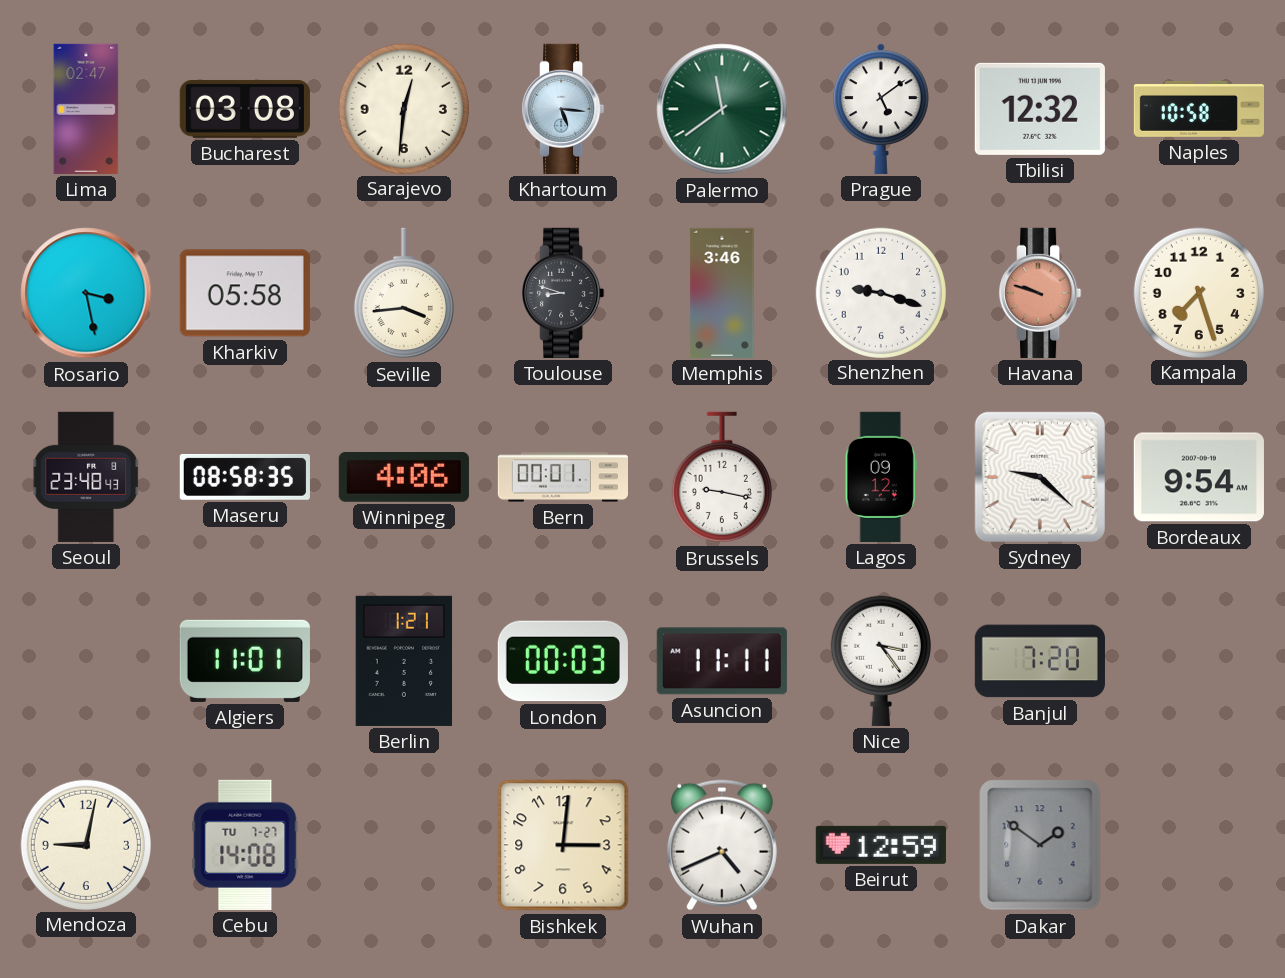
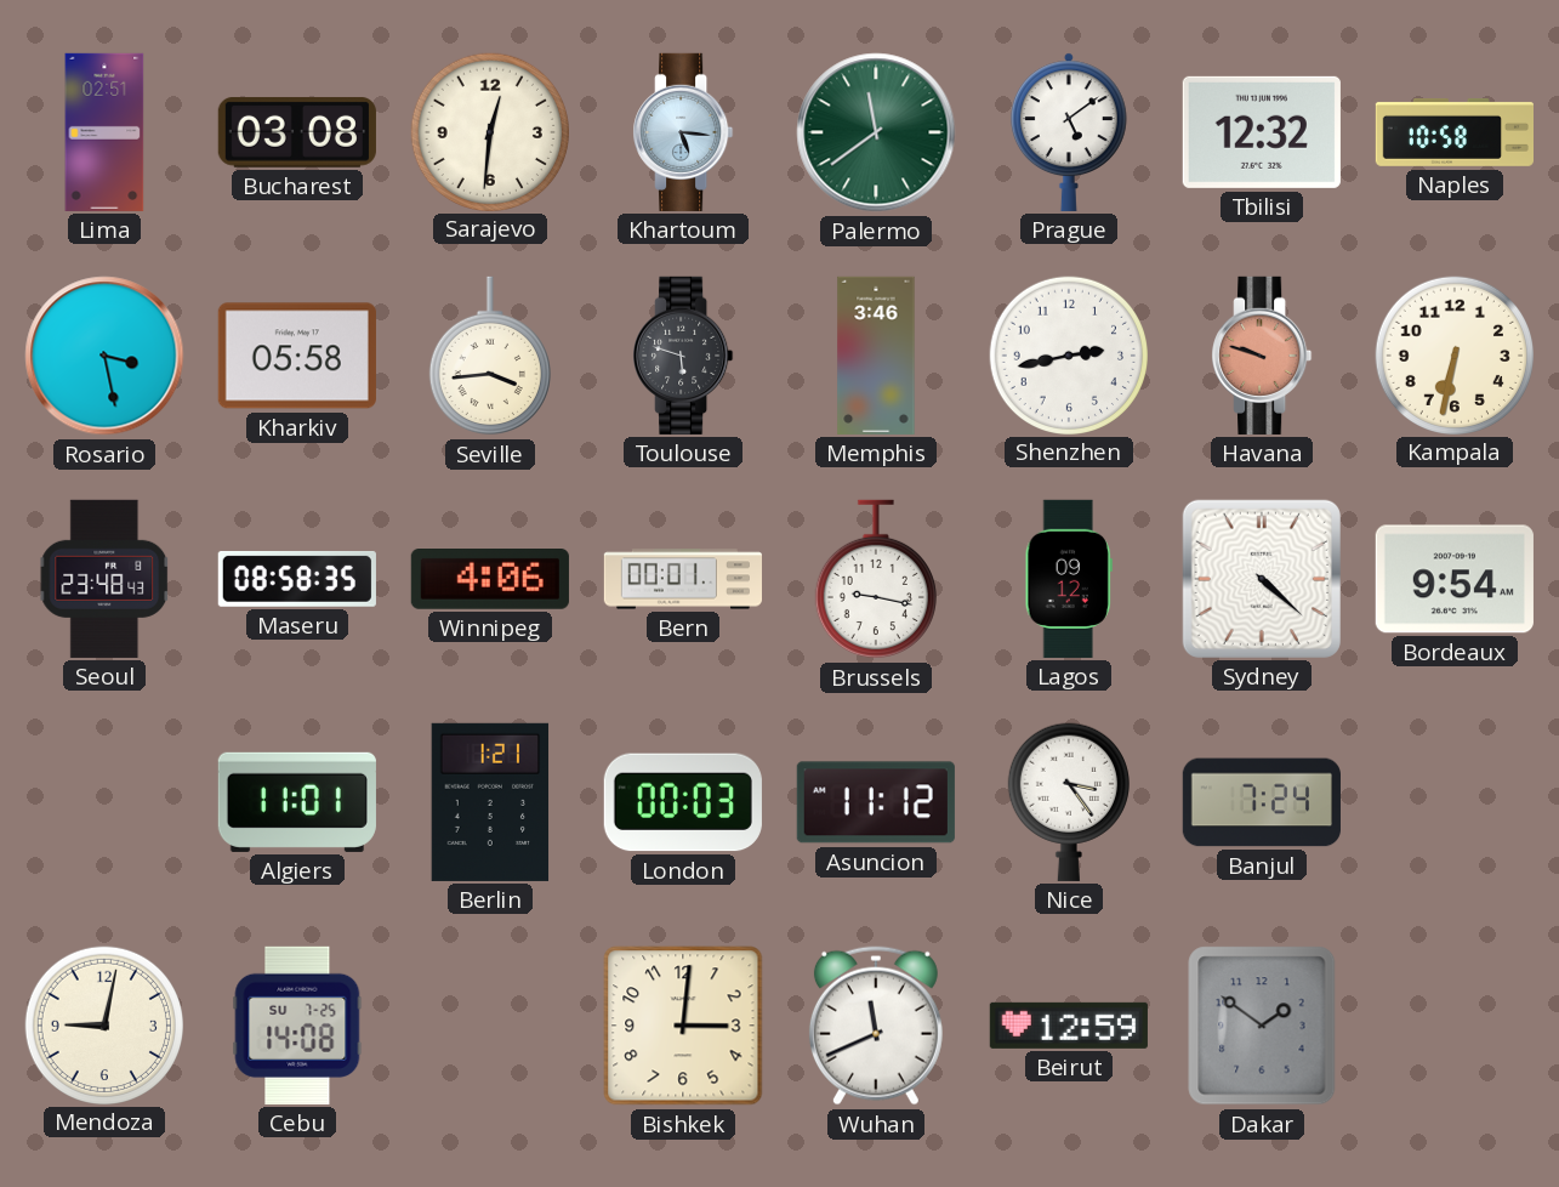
Lima: 02:47 -> 02:51 (104, 132)
Toulouse: 8:48 -> 5:48 (683, 356)
Shenzhen: 9:18 -> 2:43 (1068, 354)
Kampala: 7:27 -> 6:32 (1453, 354)
Sydney: 9:22 -> 4:22 (1262, 579)
Asuncion: 11:11 -> 11:12 (876, 802)
Banjul: 7:20 -> 7:24 (1262, 802)
Cebu date: TU 7-27 -> SU 7-25 (297, 1026)
Wuhan: 4:41 -> 11:41 (876, 1026)
